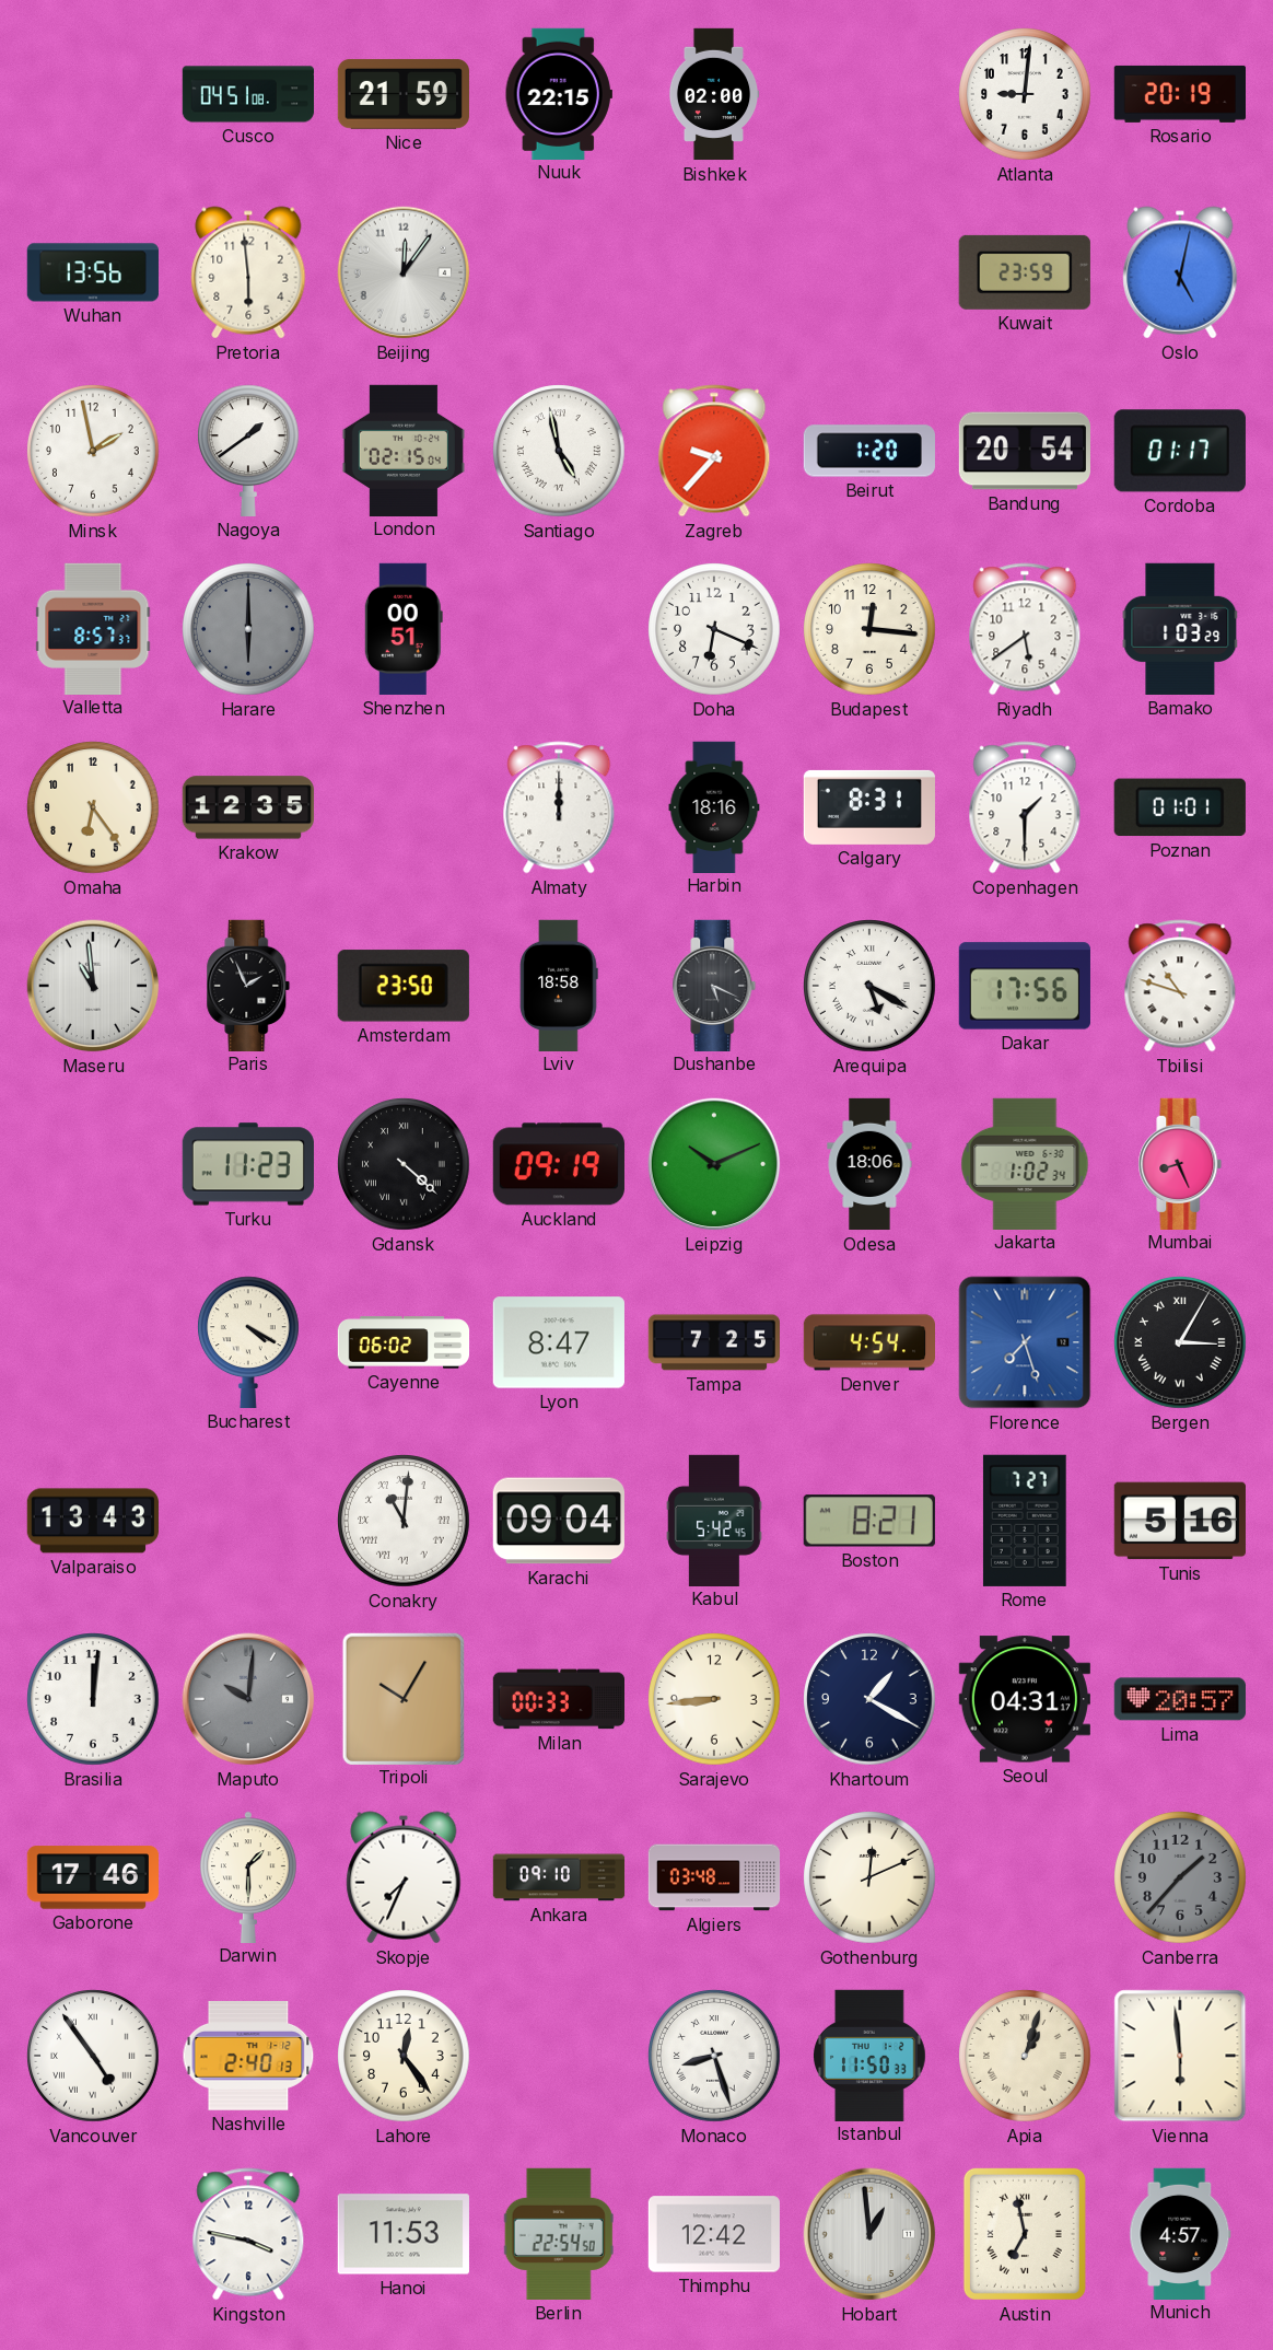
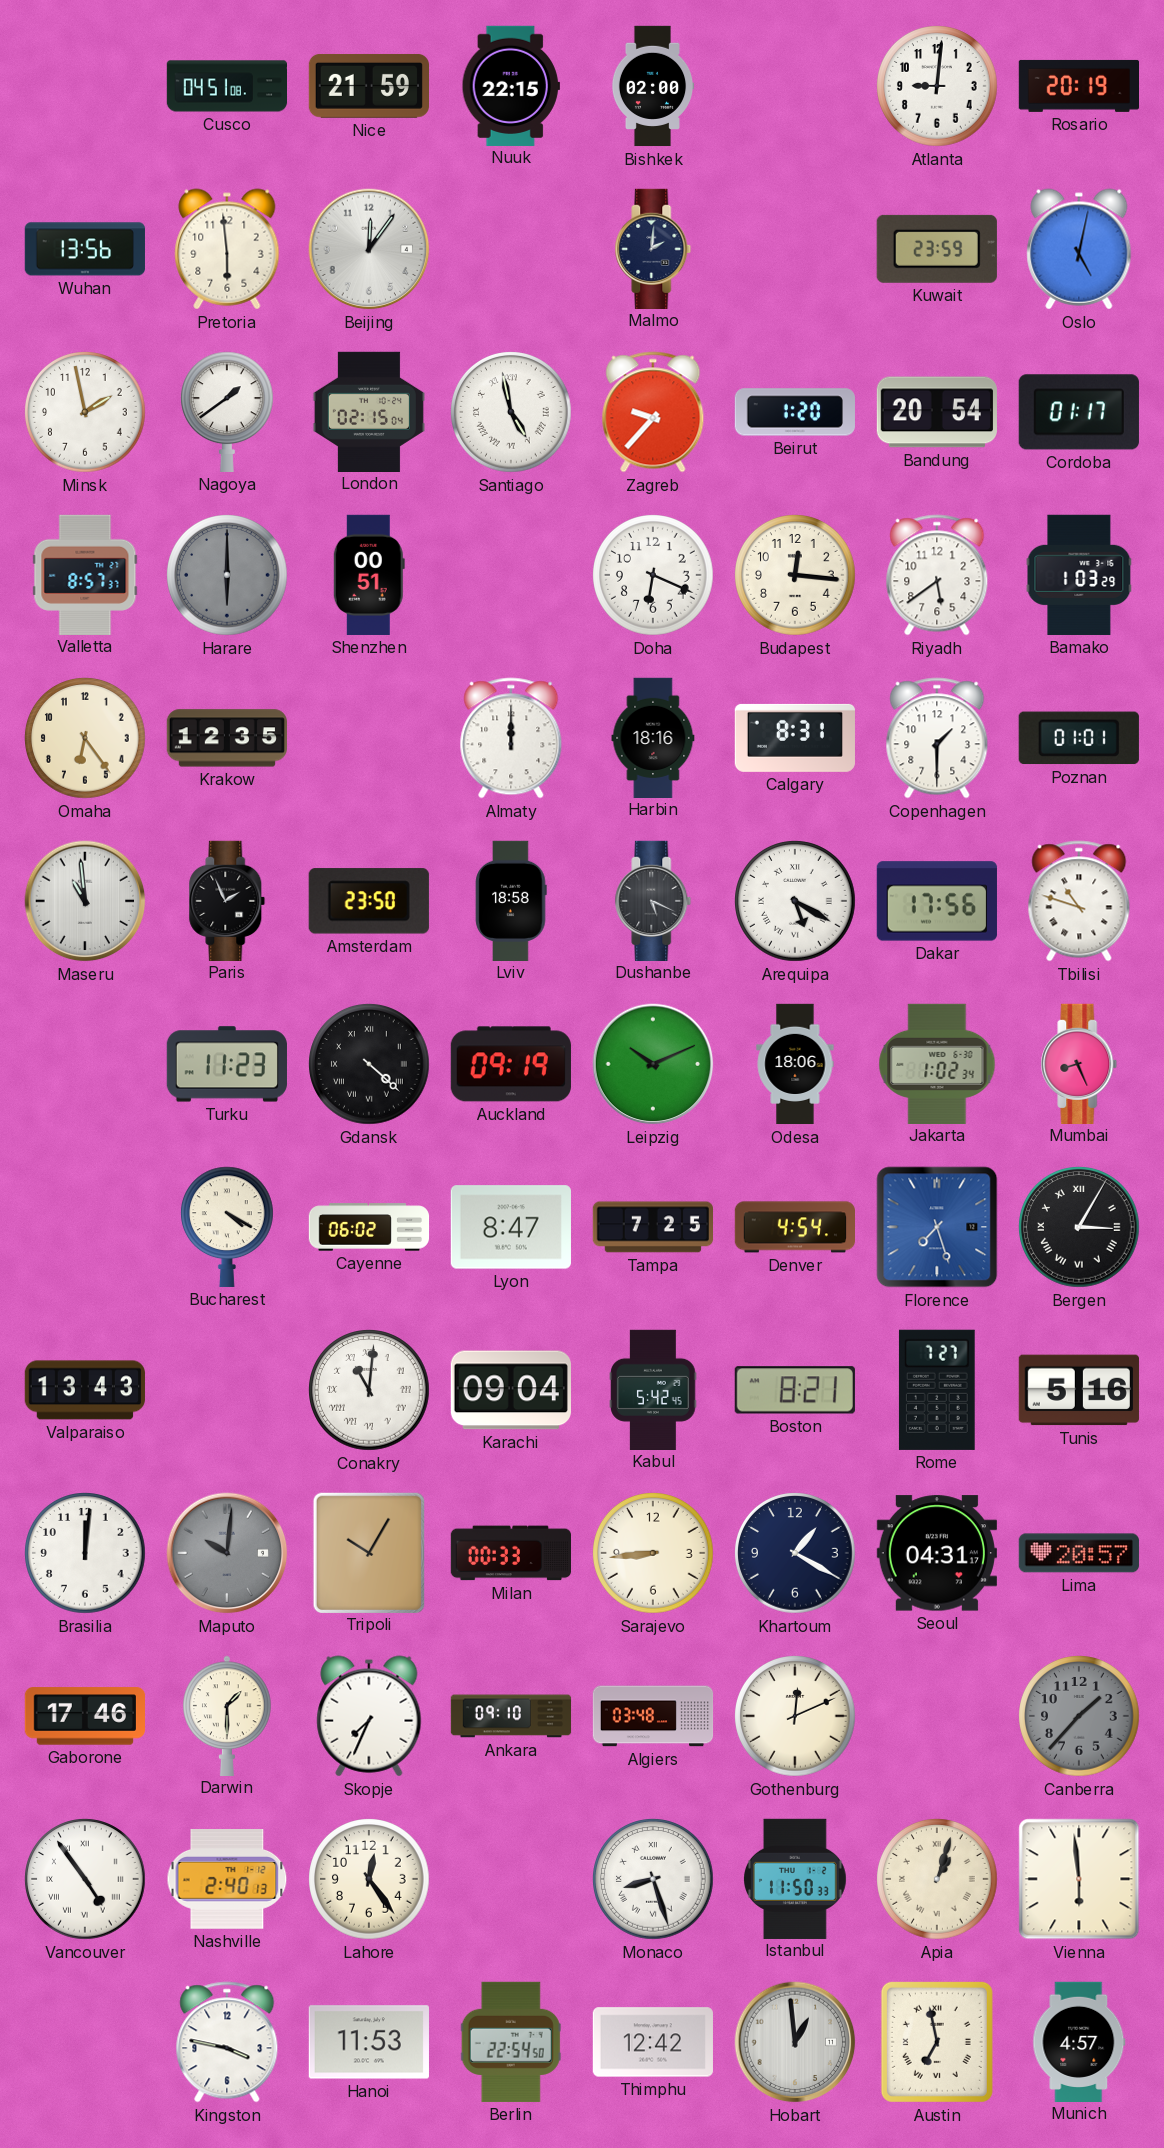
Malmo: none -> 2:01 (653, 248)
